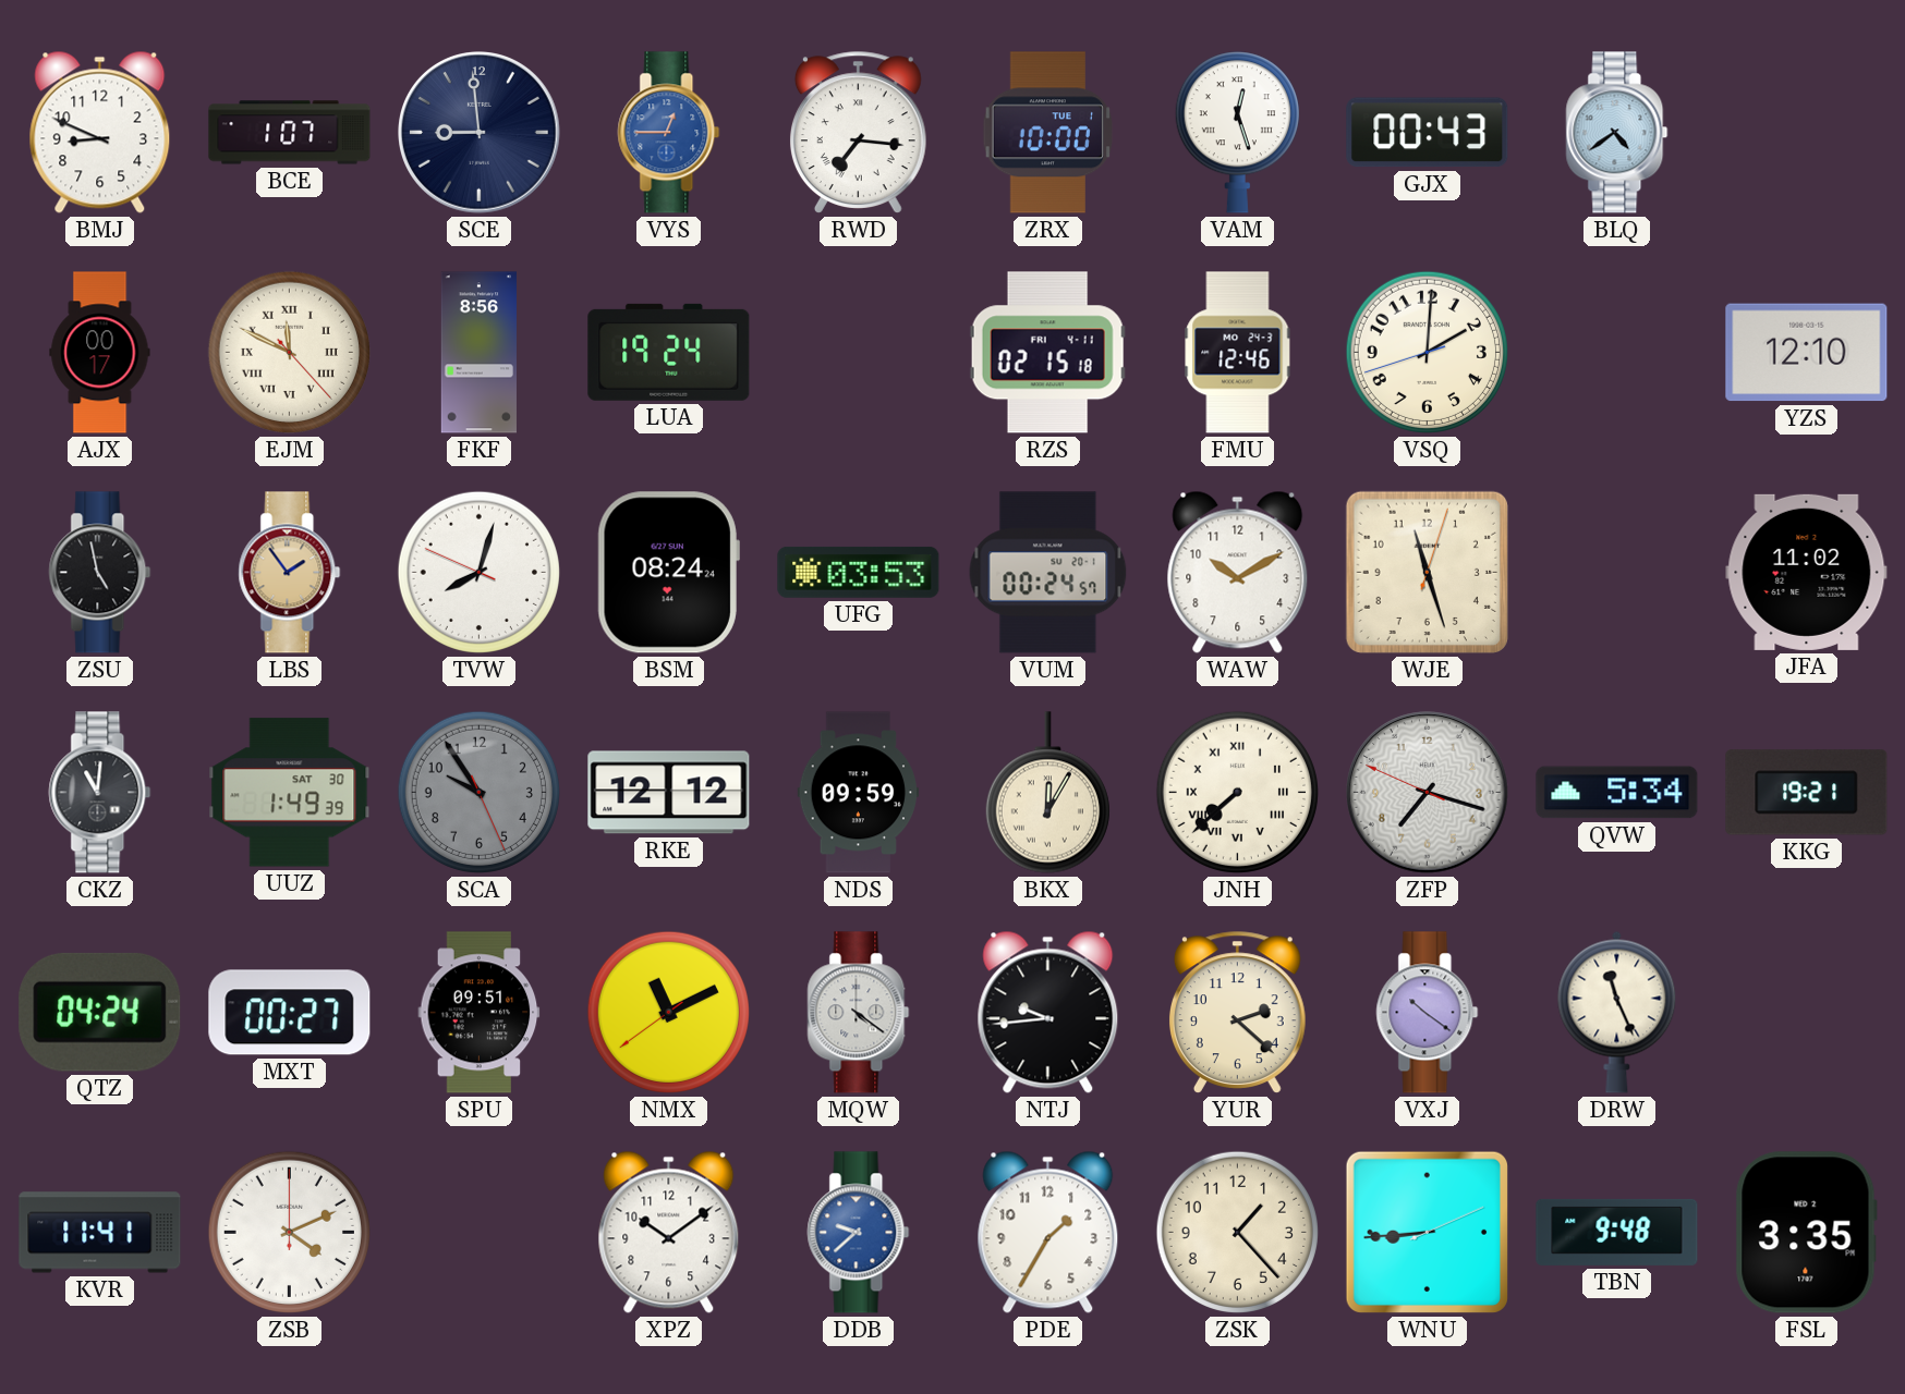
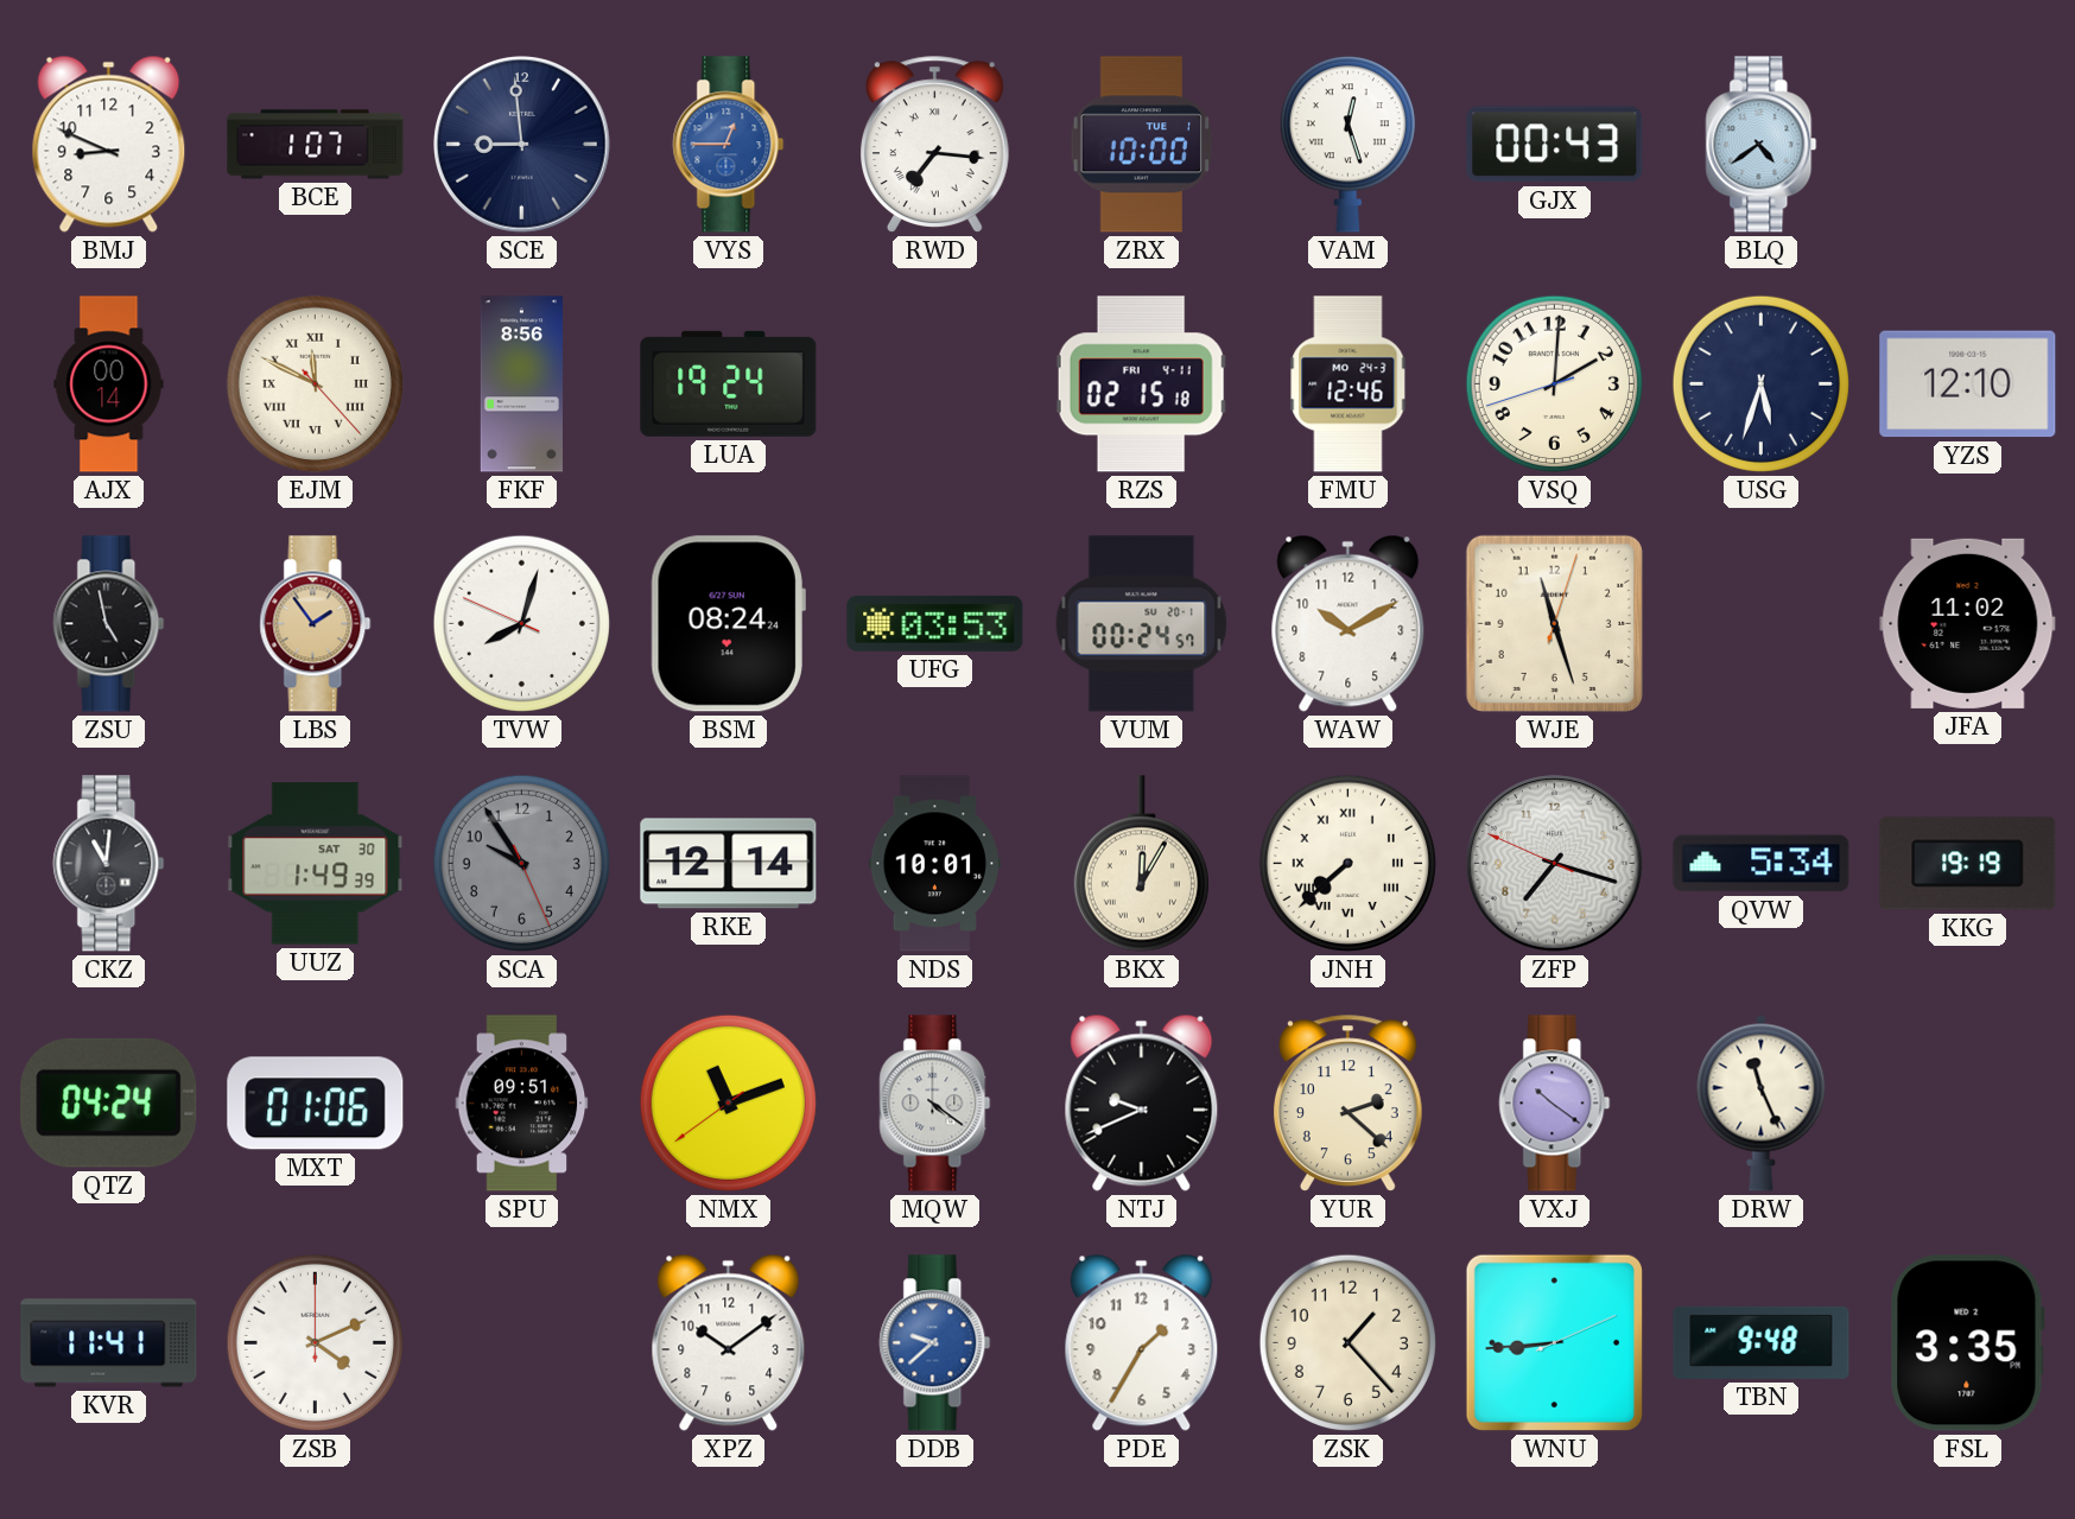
AJX: 00:17 -> 00:14 (109, 384)
USG: none -> 5:33 (1760, 383)
RKE: 12:12 -> 12:14 (729, 864)
NDS: 09:59 -> 10:01 (935, 864)
KKG: 19:21 -> 19:19 (1968, 864)
MXT: 00:27 -> 01:06 (316, 1104)
NMX: 11:10 -> 11:11 (728, 1102)
NTJ: 9:44 -> 9:41 (1142, 1102)
